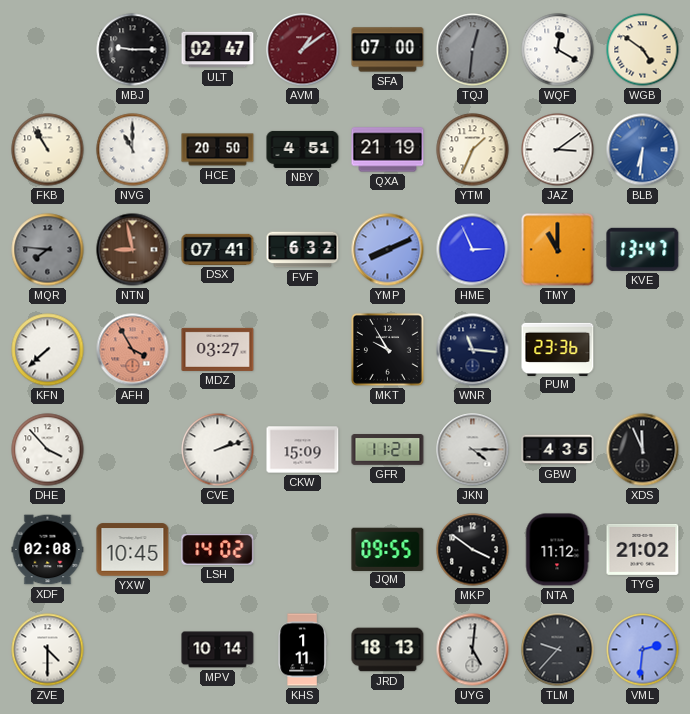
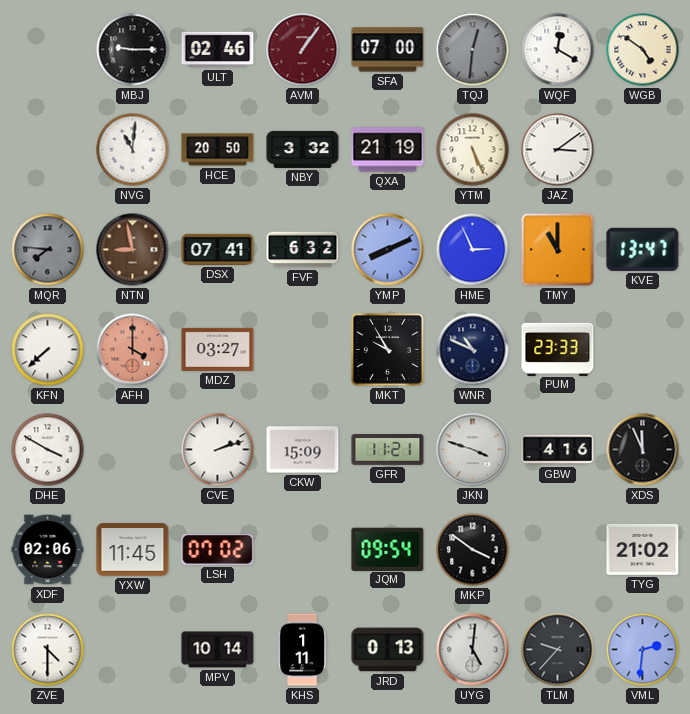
ULT: 02:47 -> 02:46 (218, 50)
AVM: 1:09 -> 1:06 (303, 50)
FKB: 10:55 -> none (48, 150)
NVG: 11:00 -> 11:01 (133, 150)
NBY: 4:51 -> 3:32 (303, 149)
YTM: 1:34 -> 5:26 (473, 150)
BLB: 6:31 -> none (643, 150)
AFH: 3:55 -> 4:00 (133, 350)
WNR: 11:16 -> 10:49 (473, 350)
PUM: 23:36 -> 23:33 (558, 349)
DHE: 3:53 -> 3:50 (48, 450)
JKN: 4:15 -> 3:48 (473, 450)
GBW: 4:35 -> 4:16 (558, 450)
XDF: 02:08 -> 02:06 (48, 550)
YXW: 10:45 -> 11:45 (133, 550)
LSH: 14:02 -> 07:02 (218, 549)
JQM: 09:55 -> 09:54 (388, 549)
NTA: 11:12 -> none (557, 550)
JRD: 18:13 -> 0:13 (388, 650)
